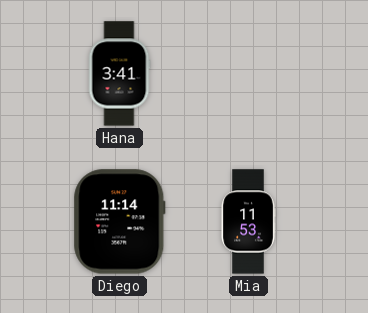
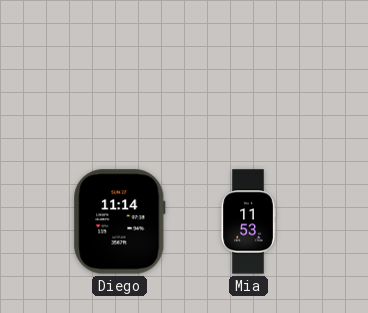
Hana: 3:41 -> none (119, 74)
